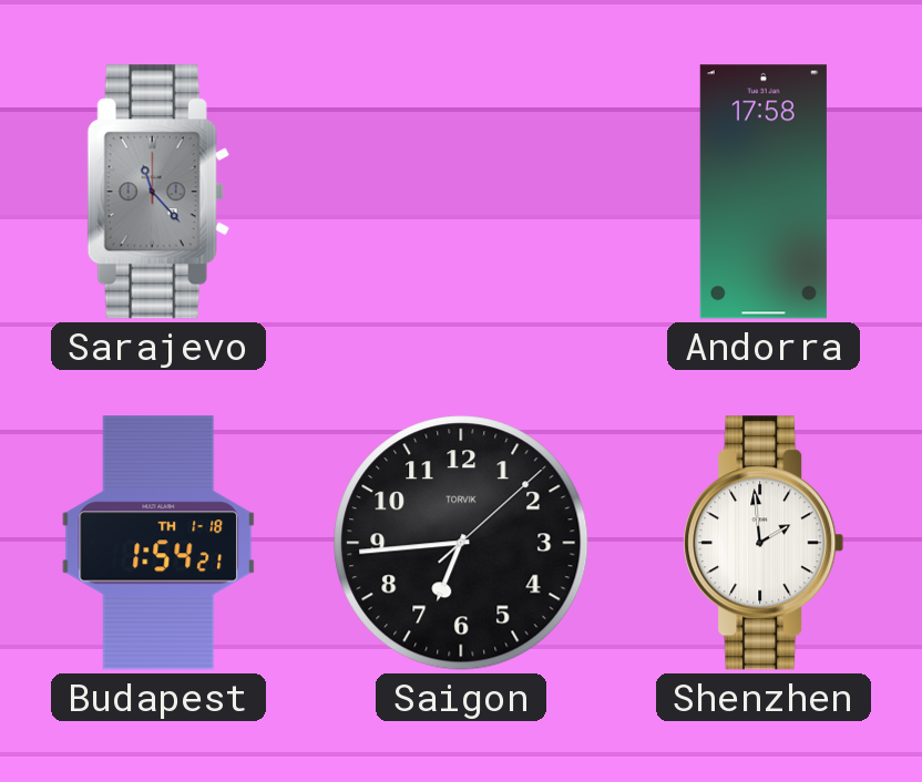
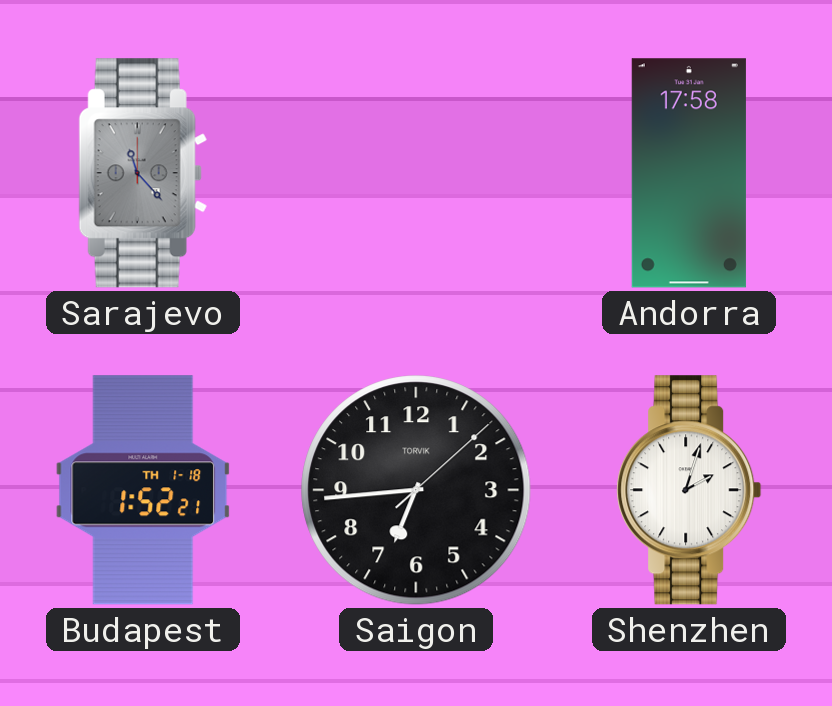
Budapest: 1:54 -> 1:52 (143, 490)
Shenzhen: 1:59 -> 2:03 (689, 490)
